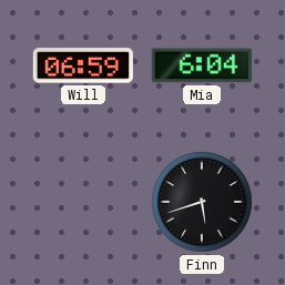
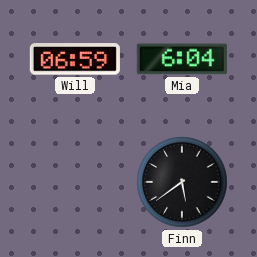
Finn: 5:42 -> 5:39 (182, 182)
